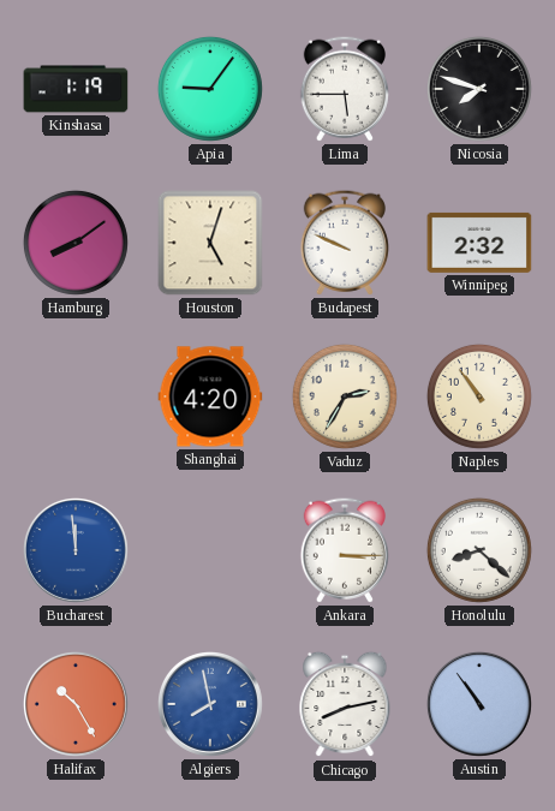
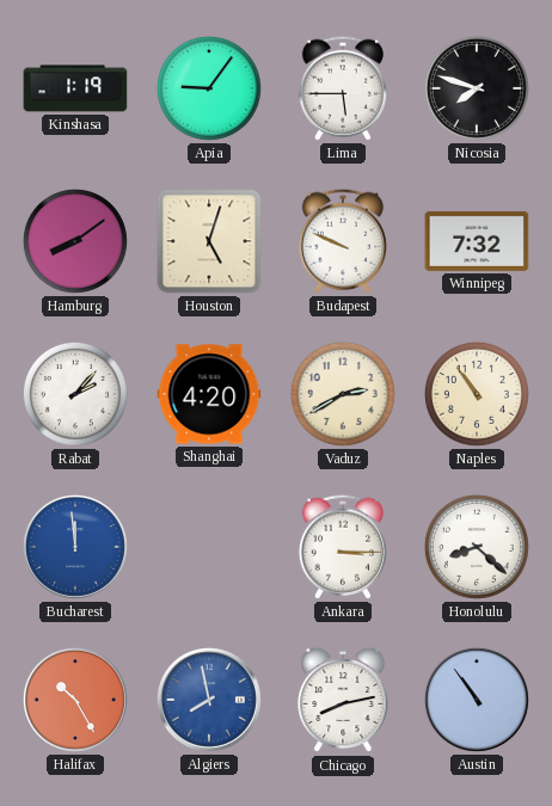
Winnipeg: 2:32 -> 7:32 (477, 241)
Rabat: none -> 2:07 (75, 394)
Vaduz: 2:35 -> 2:40 (343, 394)
